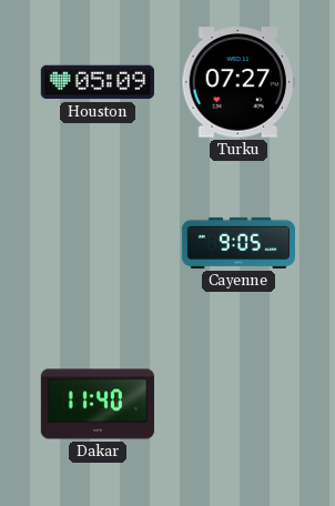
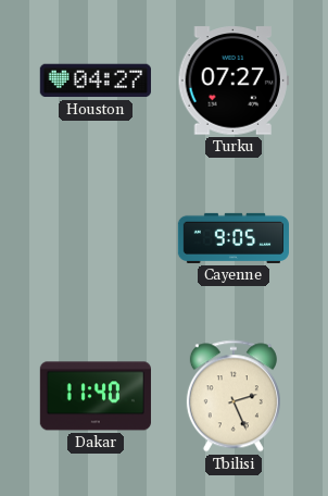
Houston: 05:09 -> 04:27 (96, 80)
Tbilisi: none -> 2:26 (234, 396)
